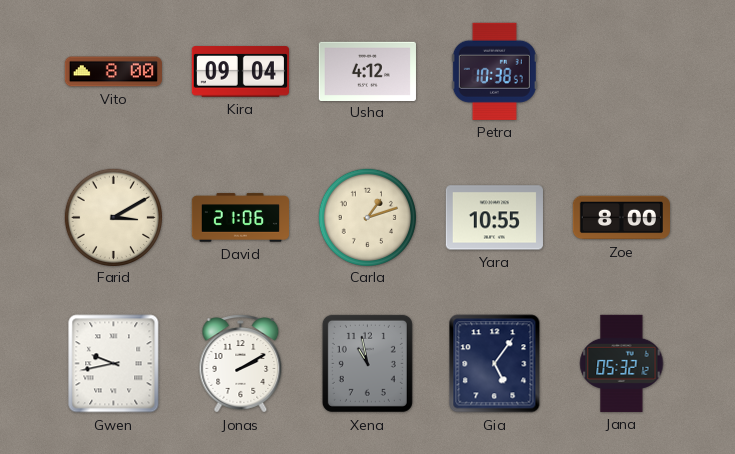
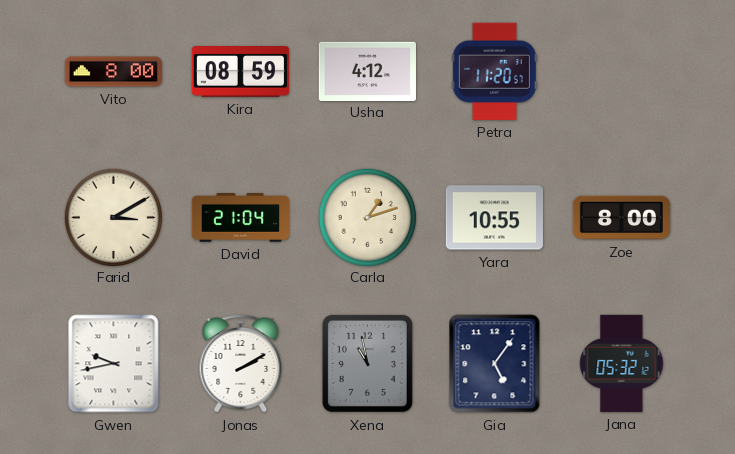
Kira: 09:04 -> 08:59 (240, 72)
Petra: 10:38 -> 11:20 (494, 71)
David: 21:06 -> 21:04 (240, 218)
